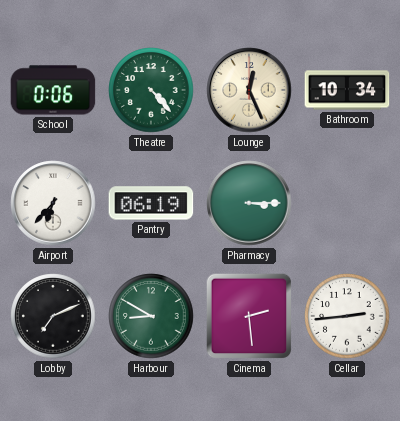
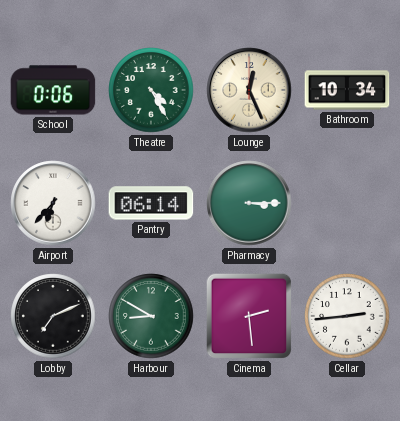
Theatre: 4:23 -> 4:25 (151, 90)
Pantry: 06:19 -> 06:14 (151, 203)
